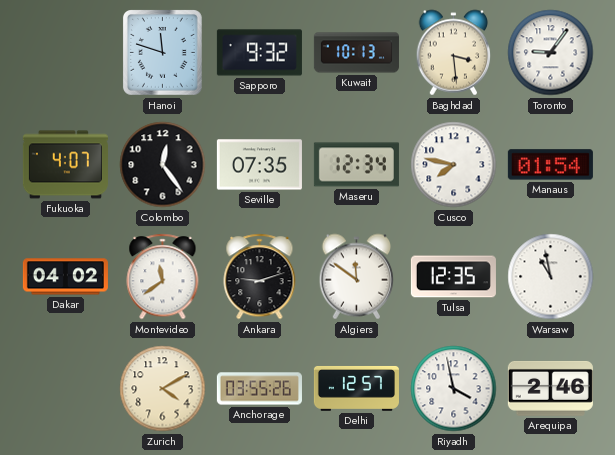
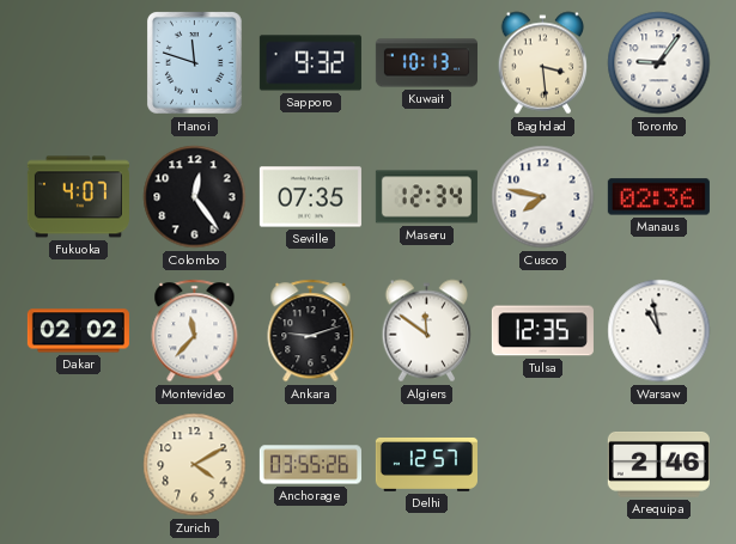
Manaus: 01:54 -> 02:36 (658, 197)
Dakar: 04:02 -> 02:02 (78, 331)
Montevideo: 11:39 -> 11:37 (195, 331)
Riyadh: 3:58 -> none (454, 389)
